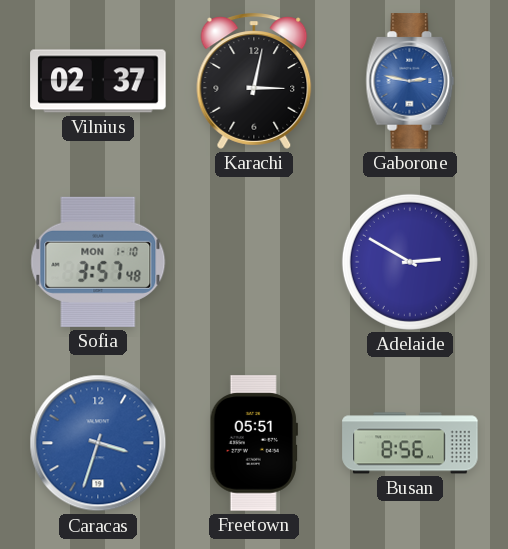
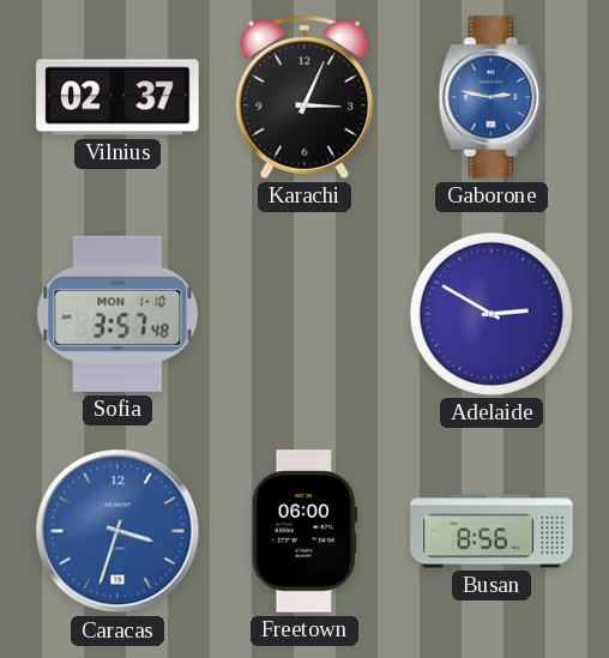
Karachi: 3:02 -> 3:04 (304, 97)
Freetown: 05:51 -> 06:00 (304, 531)
